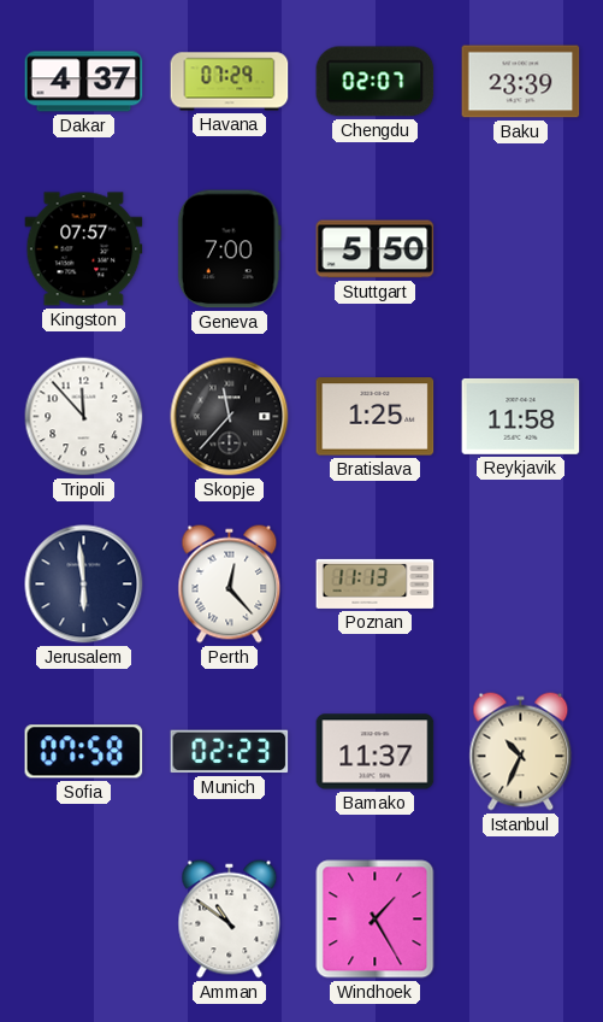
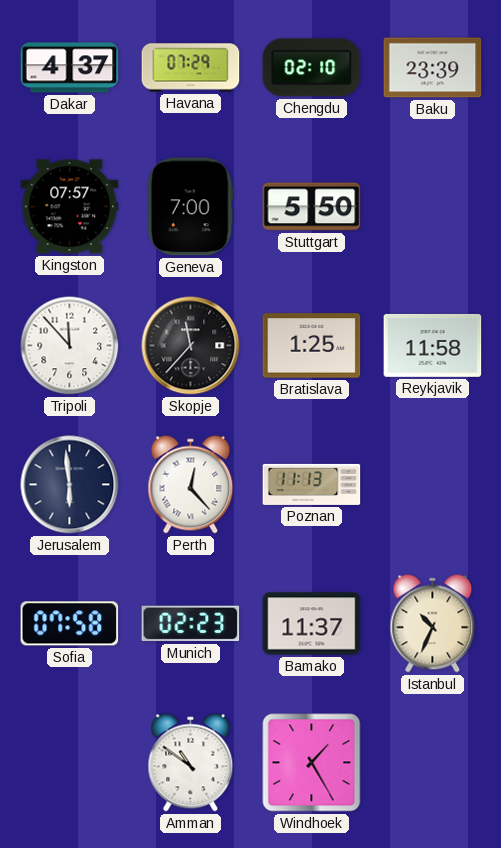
Chengdu: 02:07 -> 02:10 (312, 68)
